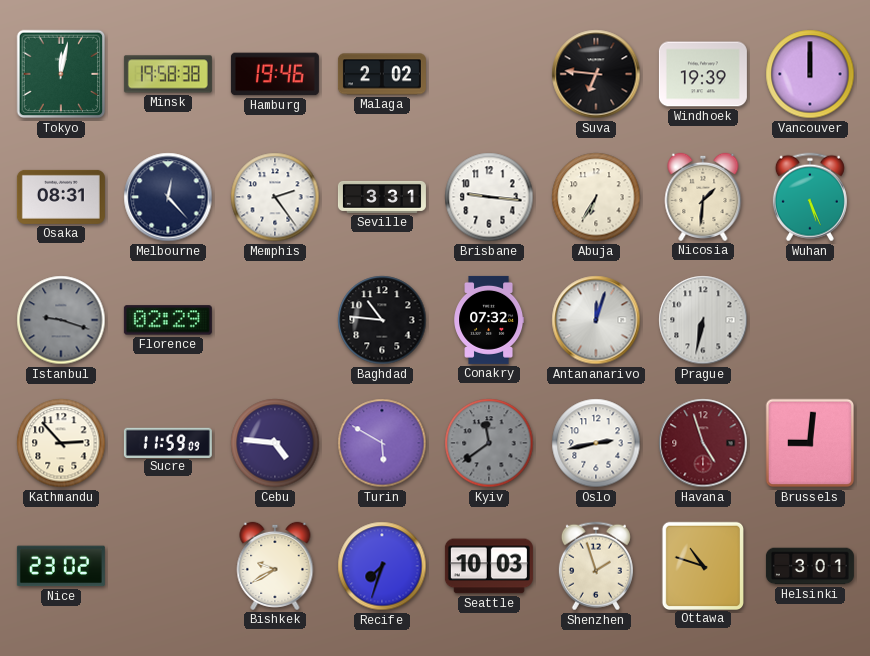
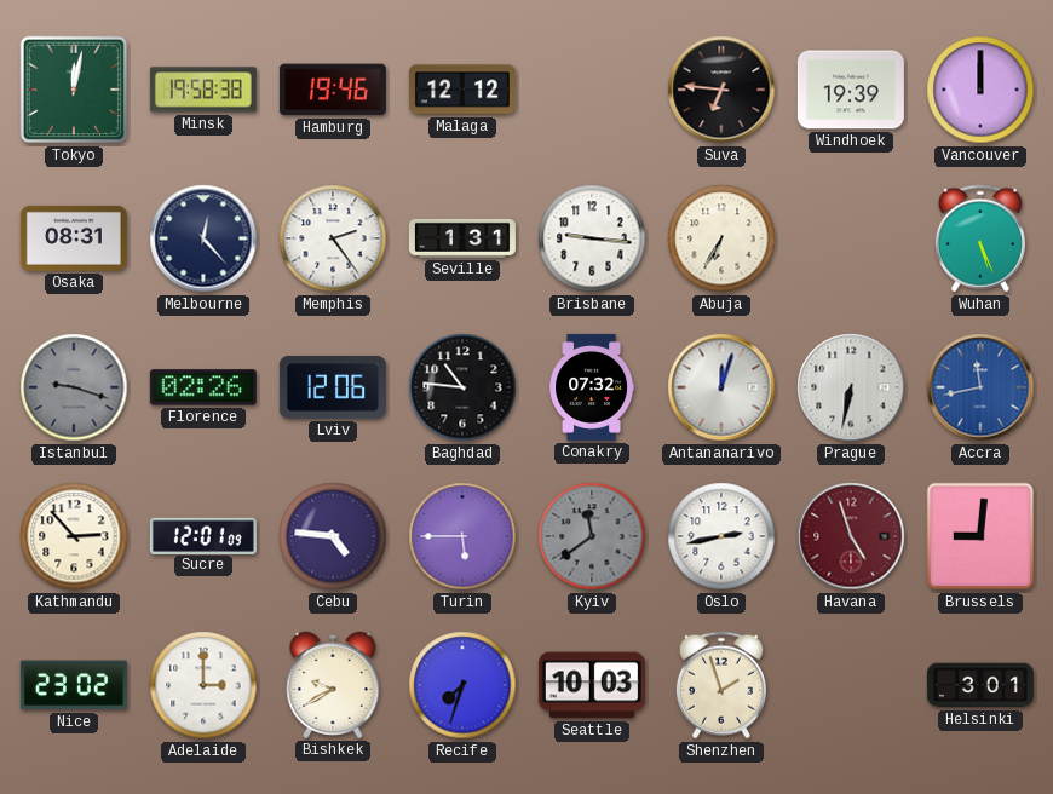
Malaga: 2:02 -> 12:12 (462, 90)
Seville: 3:31 -> 1:31 (462, 238)
Nicosia: 1:31 -> none (703, 197)
Florence: 02:29 -> 02:26 (203, 387)
Lviv: none -> 12:06 (333, 387)
Accra: none -> 11:43 (980, 387)
Sucre: 11:59 -> 12:01 (203, 535)
Turin: 5:50 -> 5:45 (462, 536)
Adelaide: none -> 3:00 (203, 685)
Ottawa: 10:48 -> none (702, 565)
